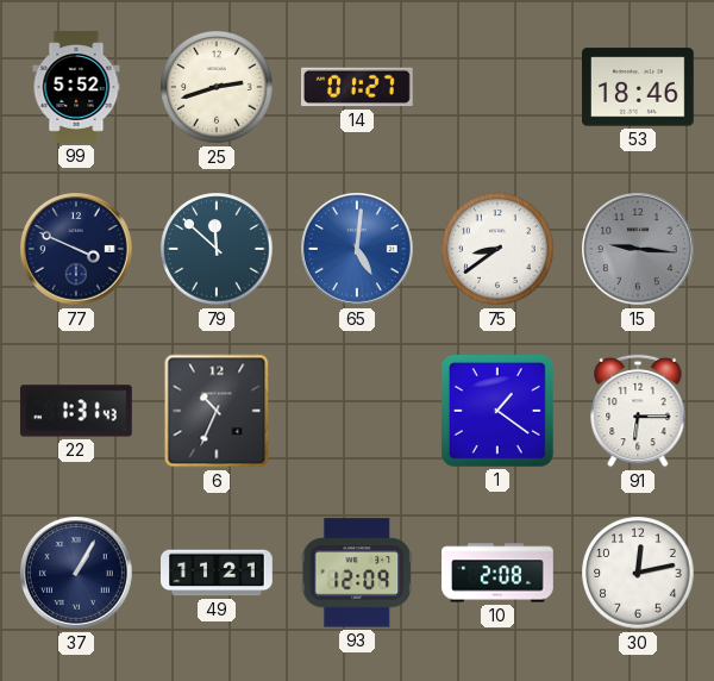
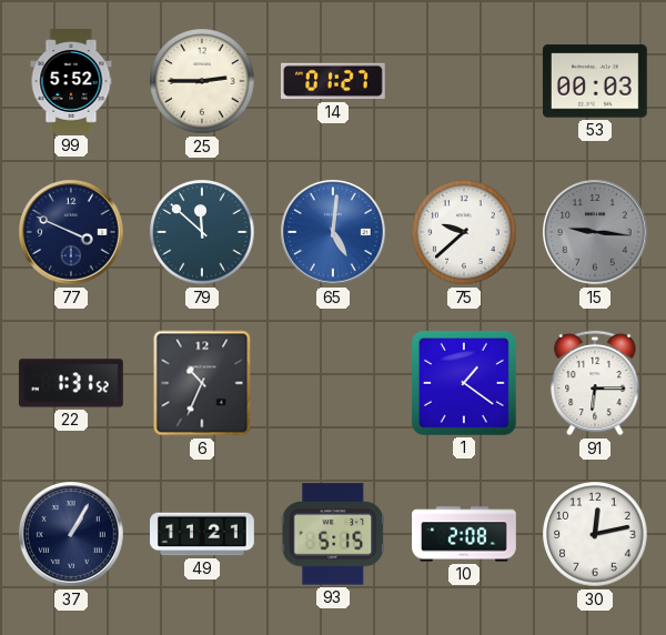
25: 2:42 -> 2:45 (202, 81)
53: 18:46 -> 00:03 (595, 81)
75: 8:39 -> 9:38 (464, 232)
22: 1:31:43 -> 1:31:52 (71, 383)
93: 12:09 -> 5:15 (333, 534)
